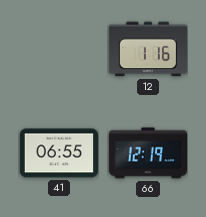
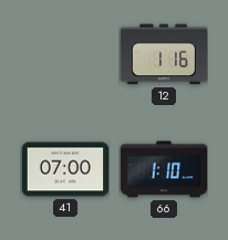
41: 06:55 -> 07:00 (64, 169)
66: 12:19 -> 1:10 (163, 169)
